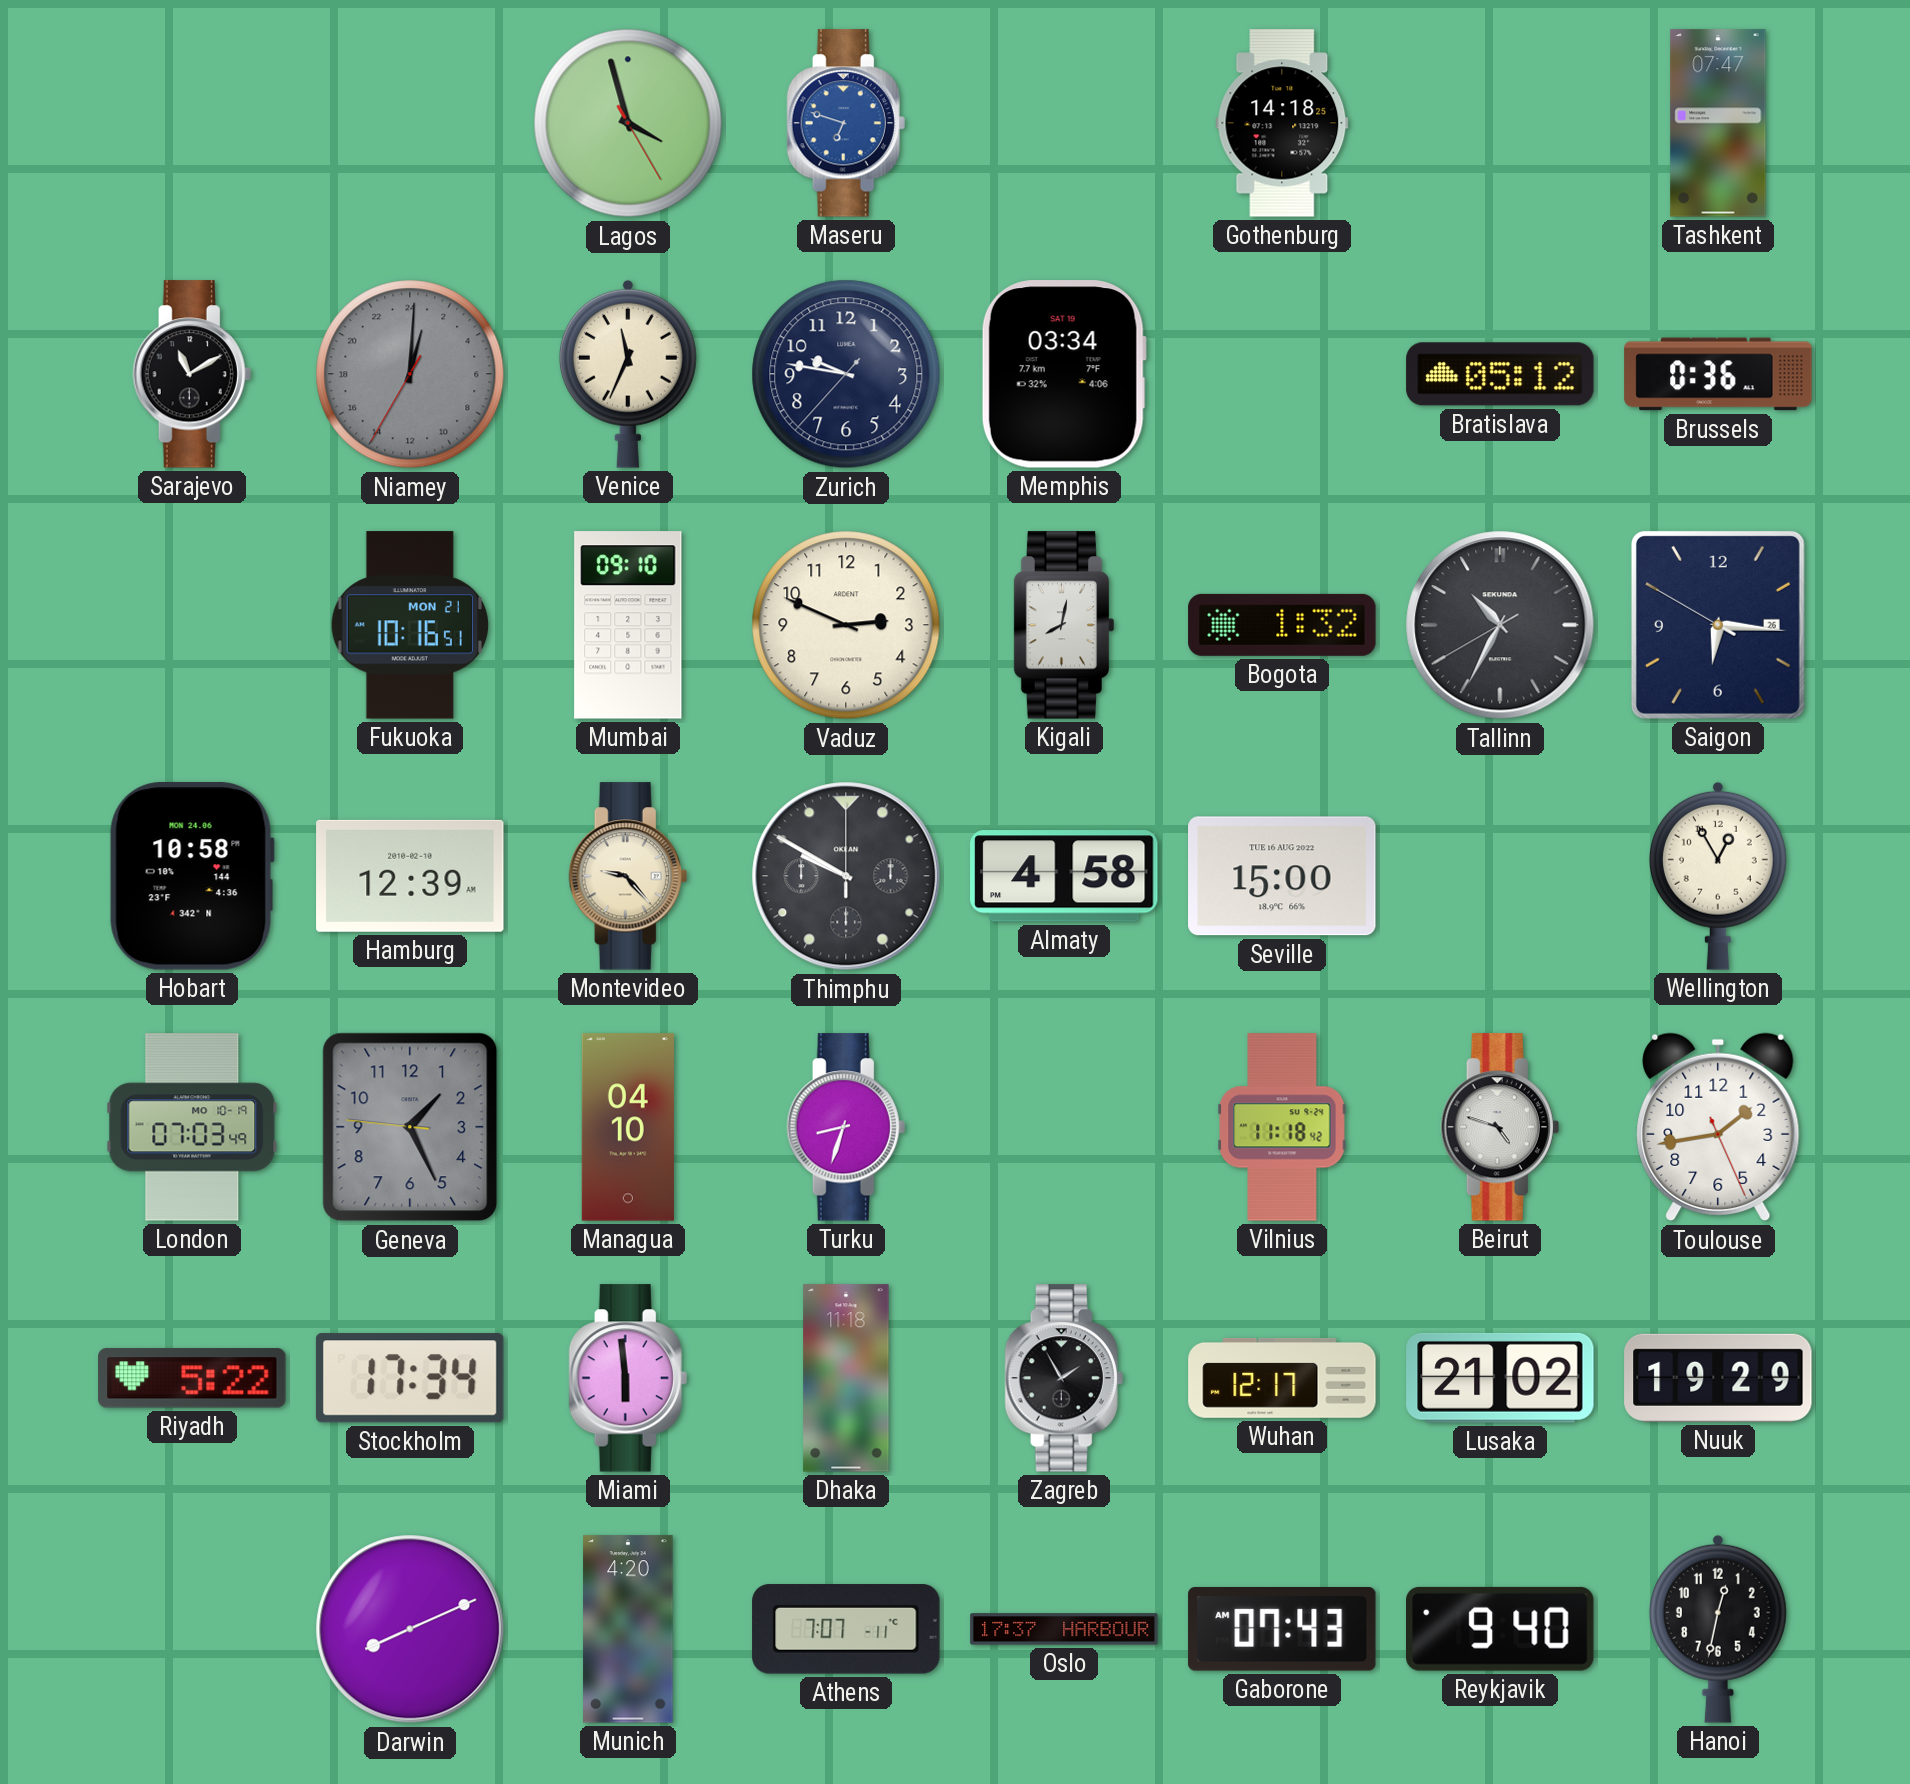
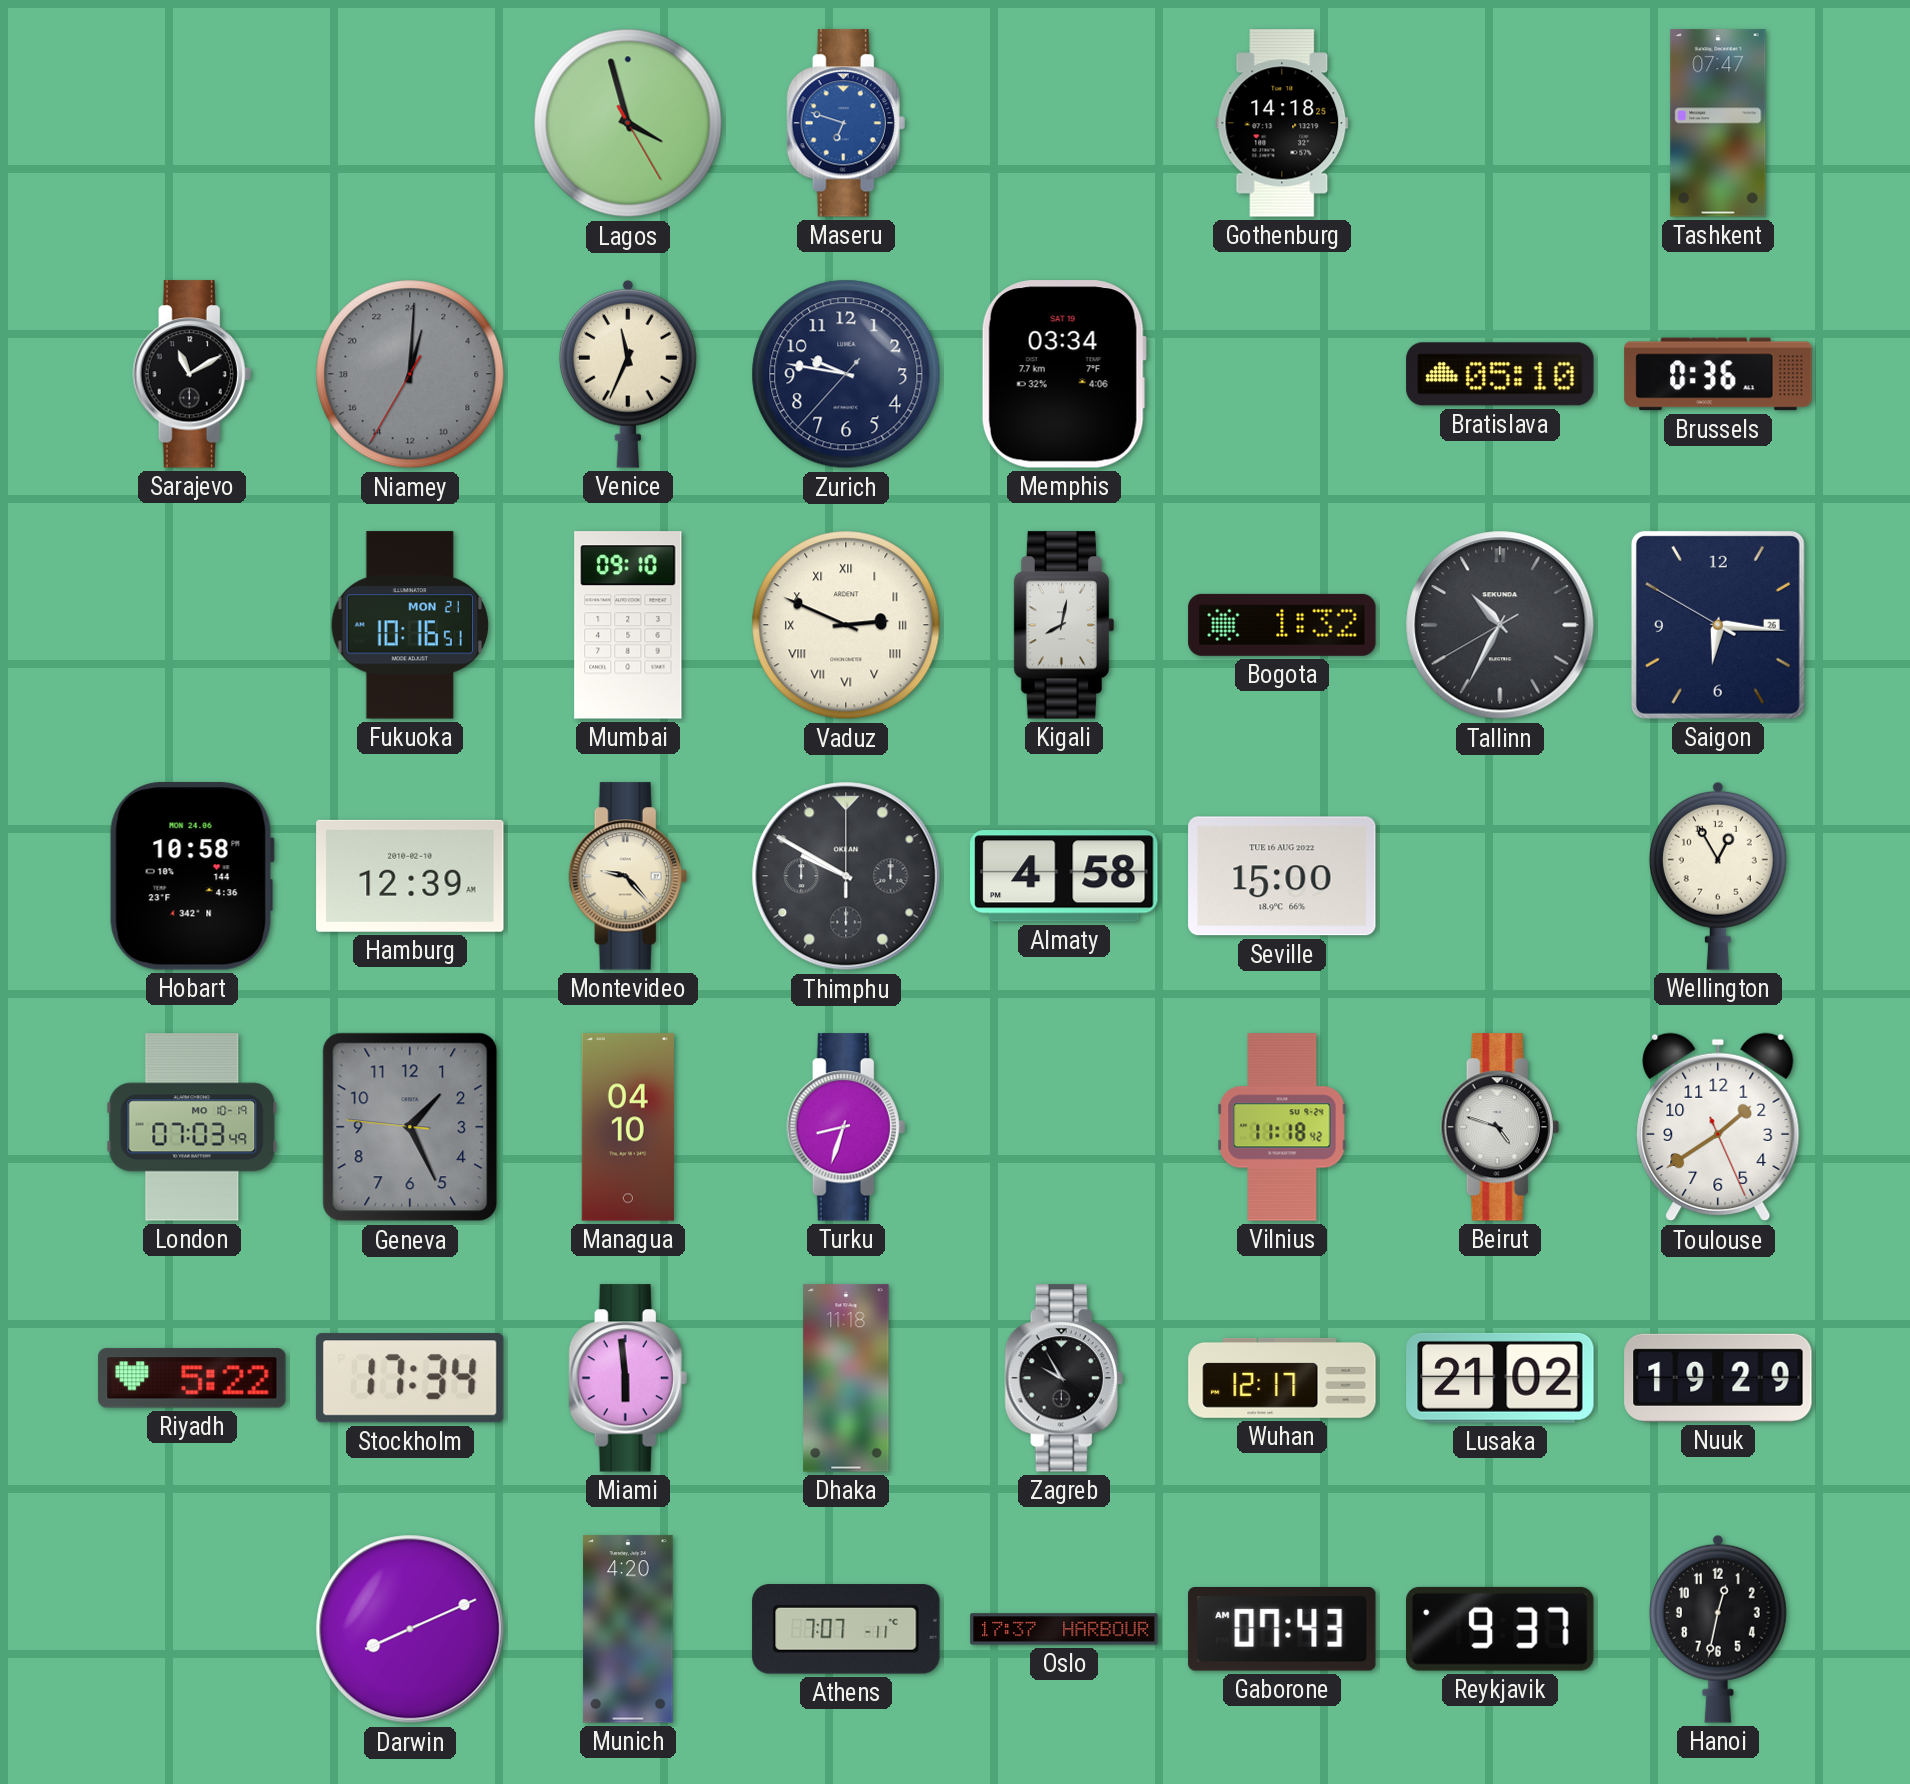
Bratislava: 05:12 -> 05:10 (1500, 374)
Vaduz numerals: Arabic -> Roman (846, 625)
Toulouse: 1:43 -> 1:39 (1718, 1127)
Zagreb: 1:55 -> 9:55 (1064, 1378)
Reykjavik: 9:40 -> 9:37 (1501, 1629)
